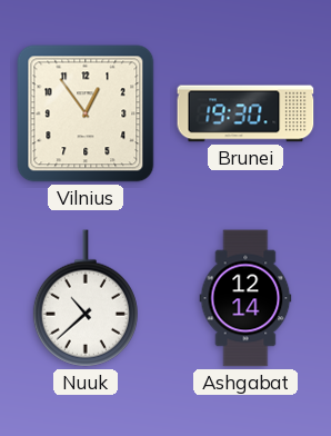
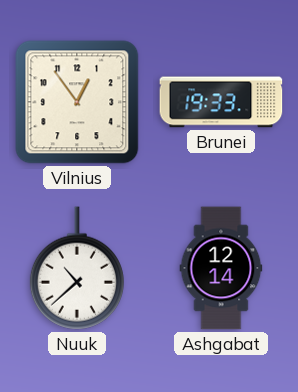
Brunei: 19:30 -> 19:33 (221, 102)
